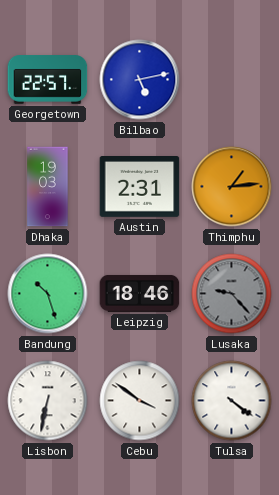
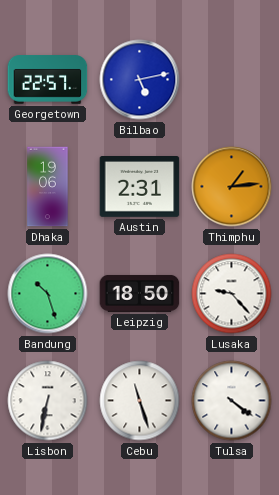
Dhaka: 19:03 -> 19:06 (48, 187)
Leipzig: 18:46 -> 18:50 (140, 293)
Lusaka dial: grey -> white (232, 294)
Cebu: 3:51 -> 11:27 (140, 401)
